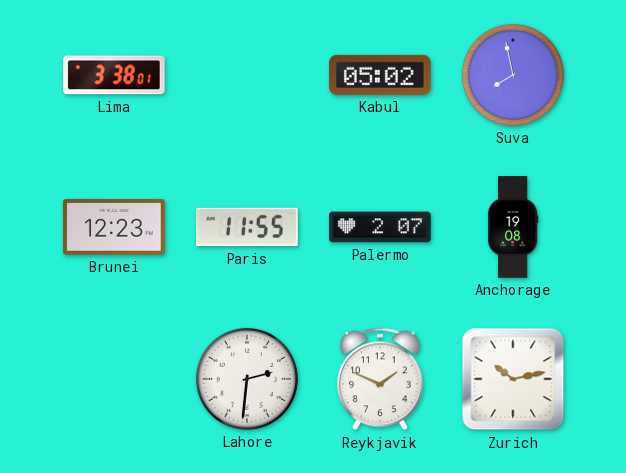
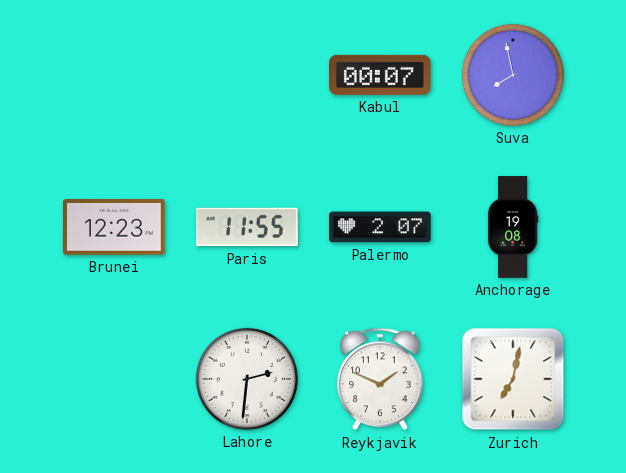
Lima: 3:38 -> none (115, 75)
Kabul: 05:02 -> 00:07 (380, 75)
Zurich: 10:13 -> 7:02 (513, 379)
